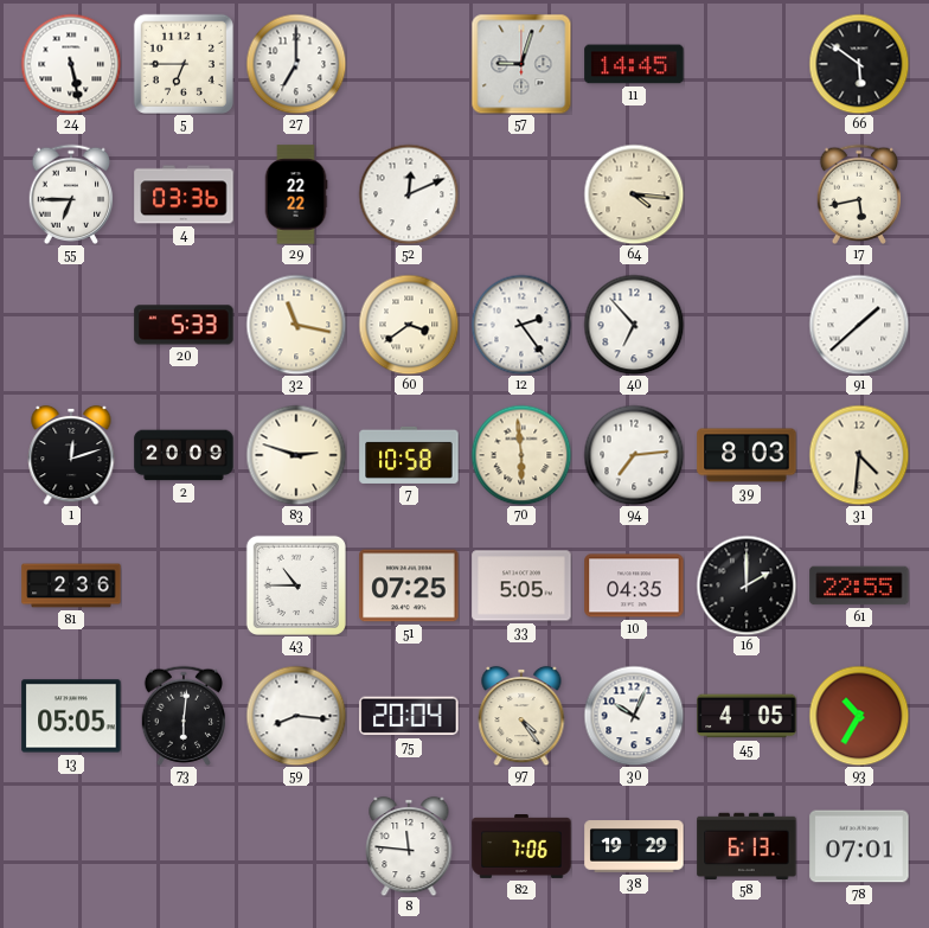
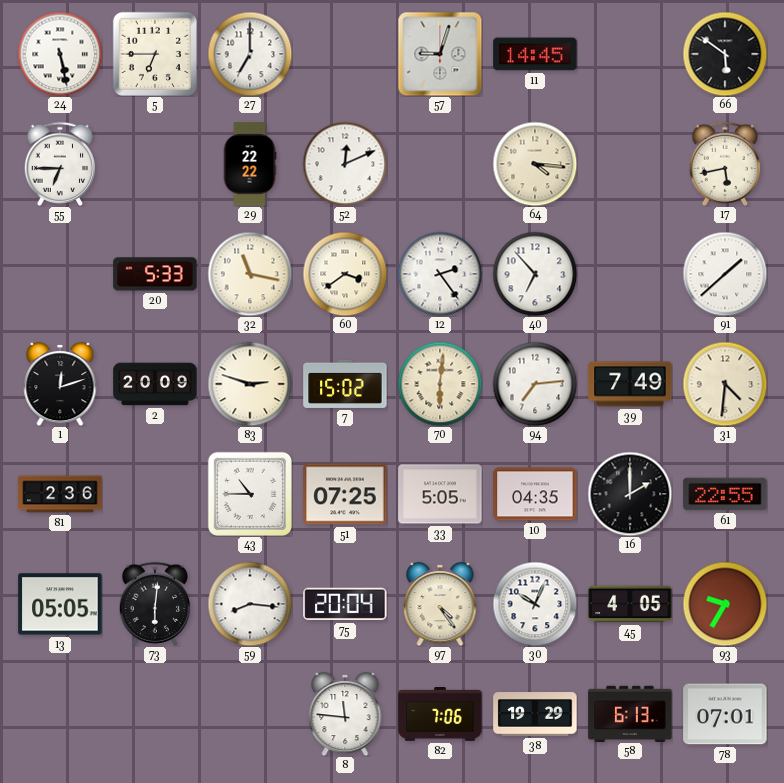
4: 03:36 -> none (184, 194)
7: 10:58 -> 15:02 (345, 384)
70: 5:59 -> 6:01 (440, 384)
39: 8:03 -> 7:49 (630, 384)
93: 10:35 -> 9:35 (725, 604)
